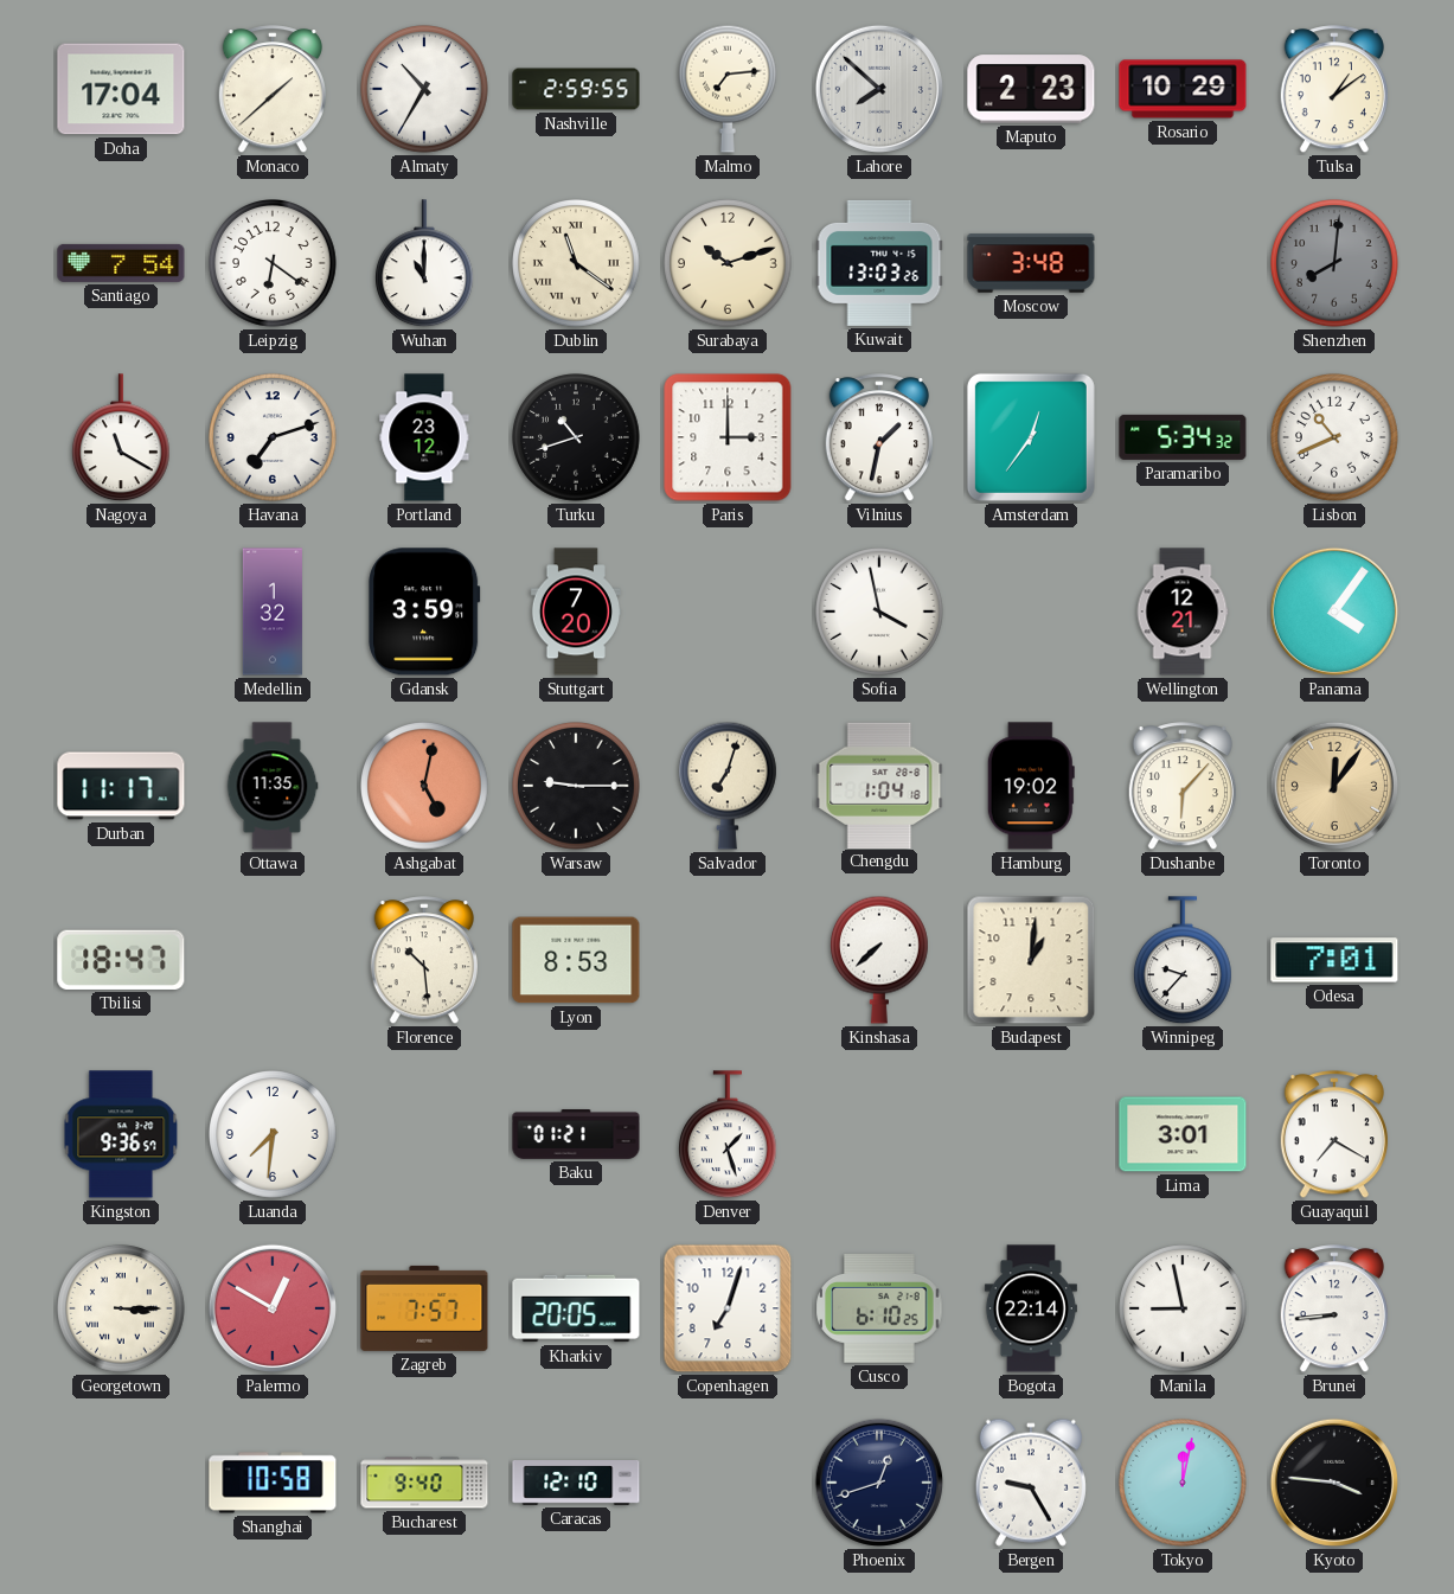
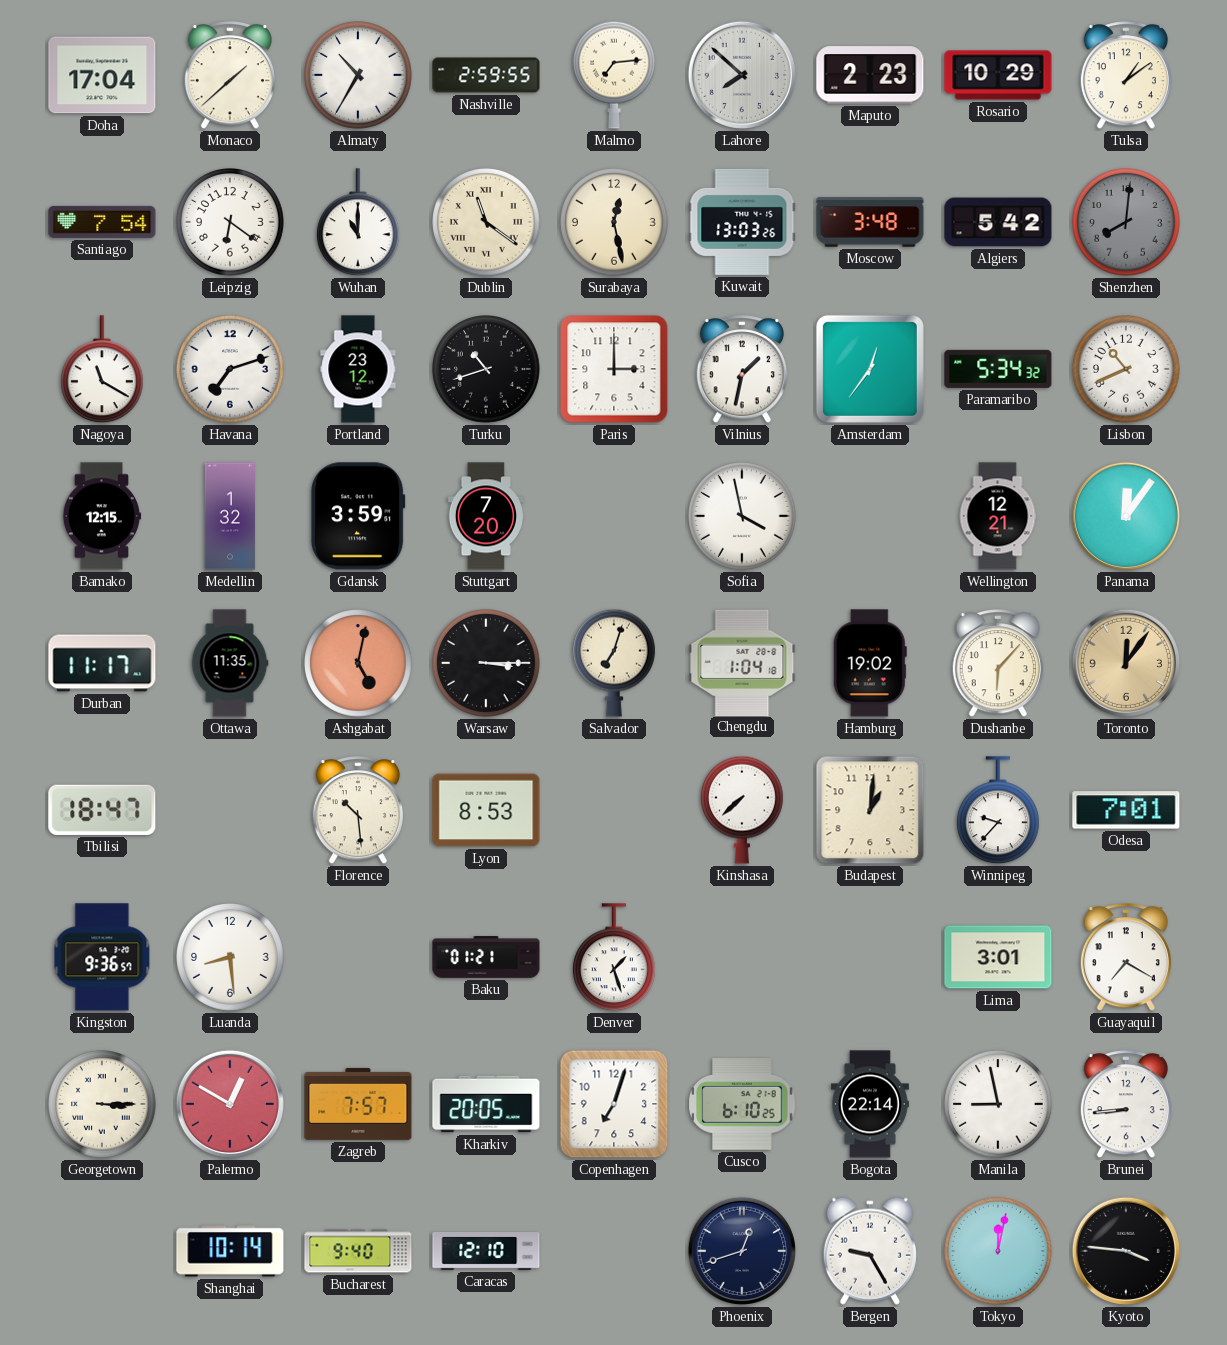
Surabaya: 10:12 -> 12:28 (615, 223)
Algiers: none -> 5:42 (998, 222)
Bamako: none -> 12:15 (102, 516)
Panama: 4:06 -> 12:06 (1126, 516)
Warsaw: 9:15 -> 3:15 (487, 664)
Luanda: 7:31 -> 8:29 (231, 958)
Shanghai: 10:58 -> 10:14 (230, 1251)
